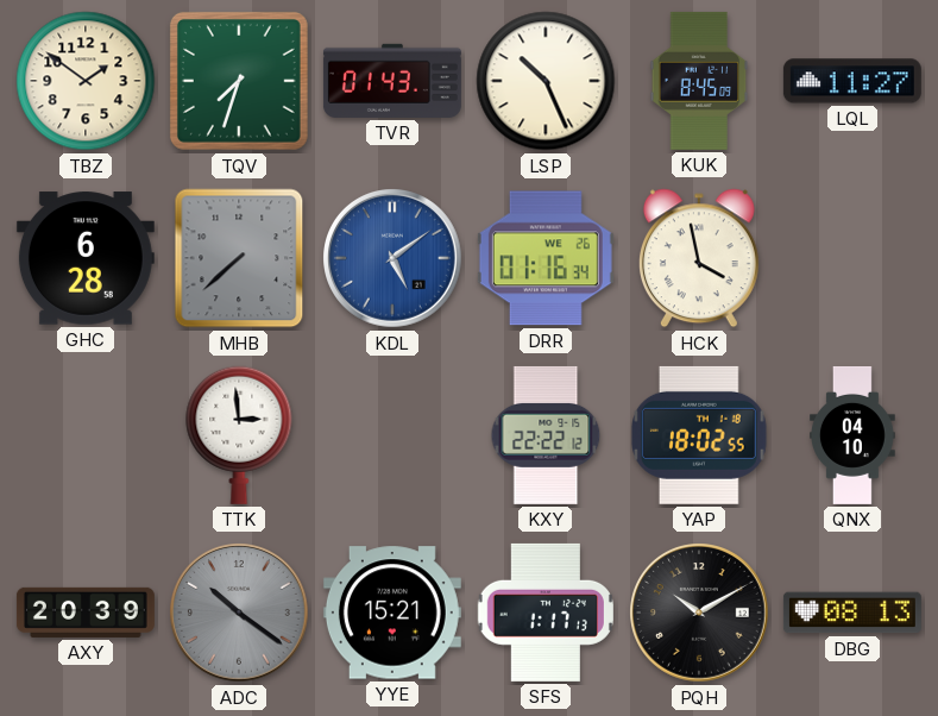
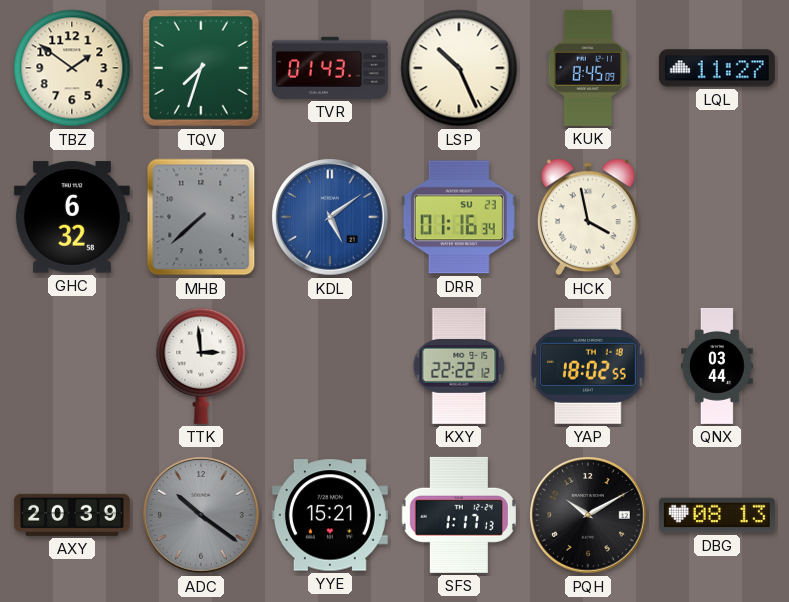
GHC: 6:28 -> 6:32 (72, 217)
DRR date: WE 26 -> SU 23 (459, 217)
QNX: 04:10 -> 03:44 (718, 366)
